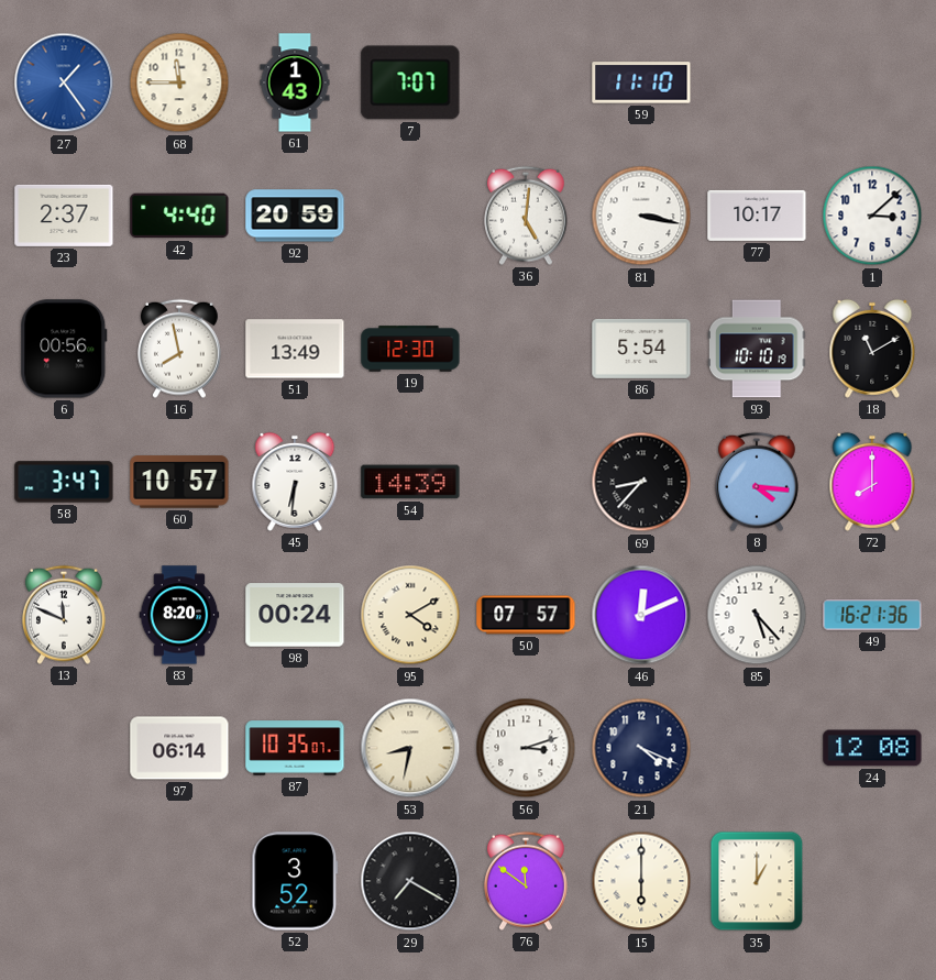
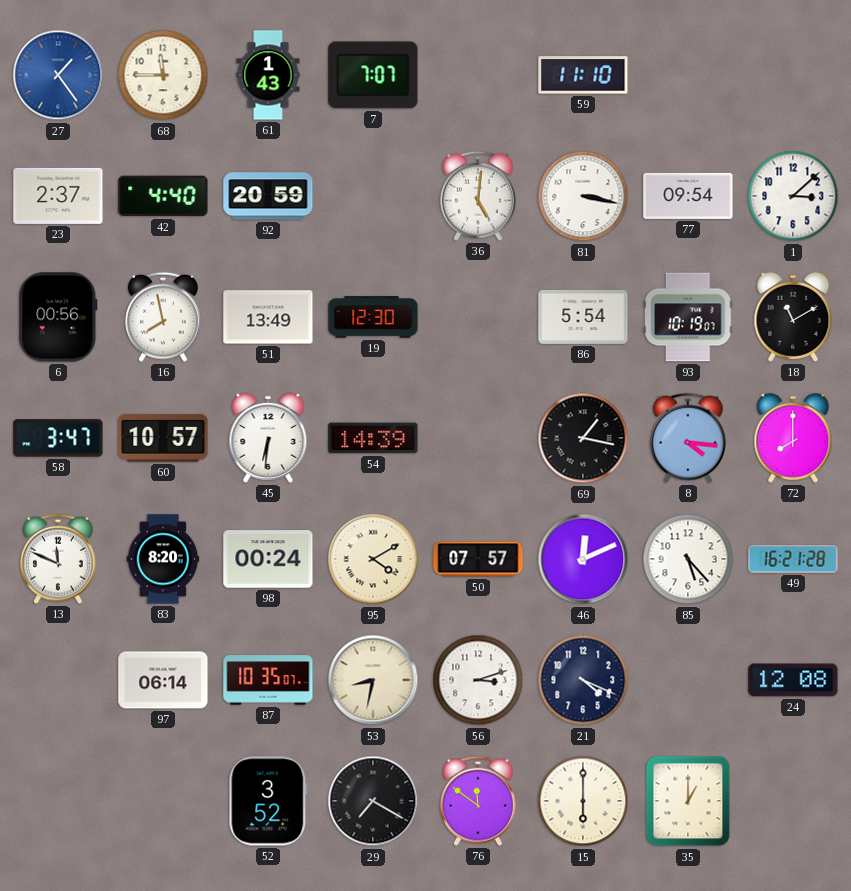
77: 10:17 -> 09:54 (688, 196)
93: 10:10 -> 10:19 (688, 317)
69: 8:37 -> 1:17 (583, 438)
49: 16:21:36 -> 16:21:28 (793, 559)
